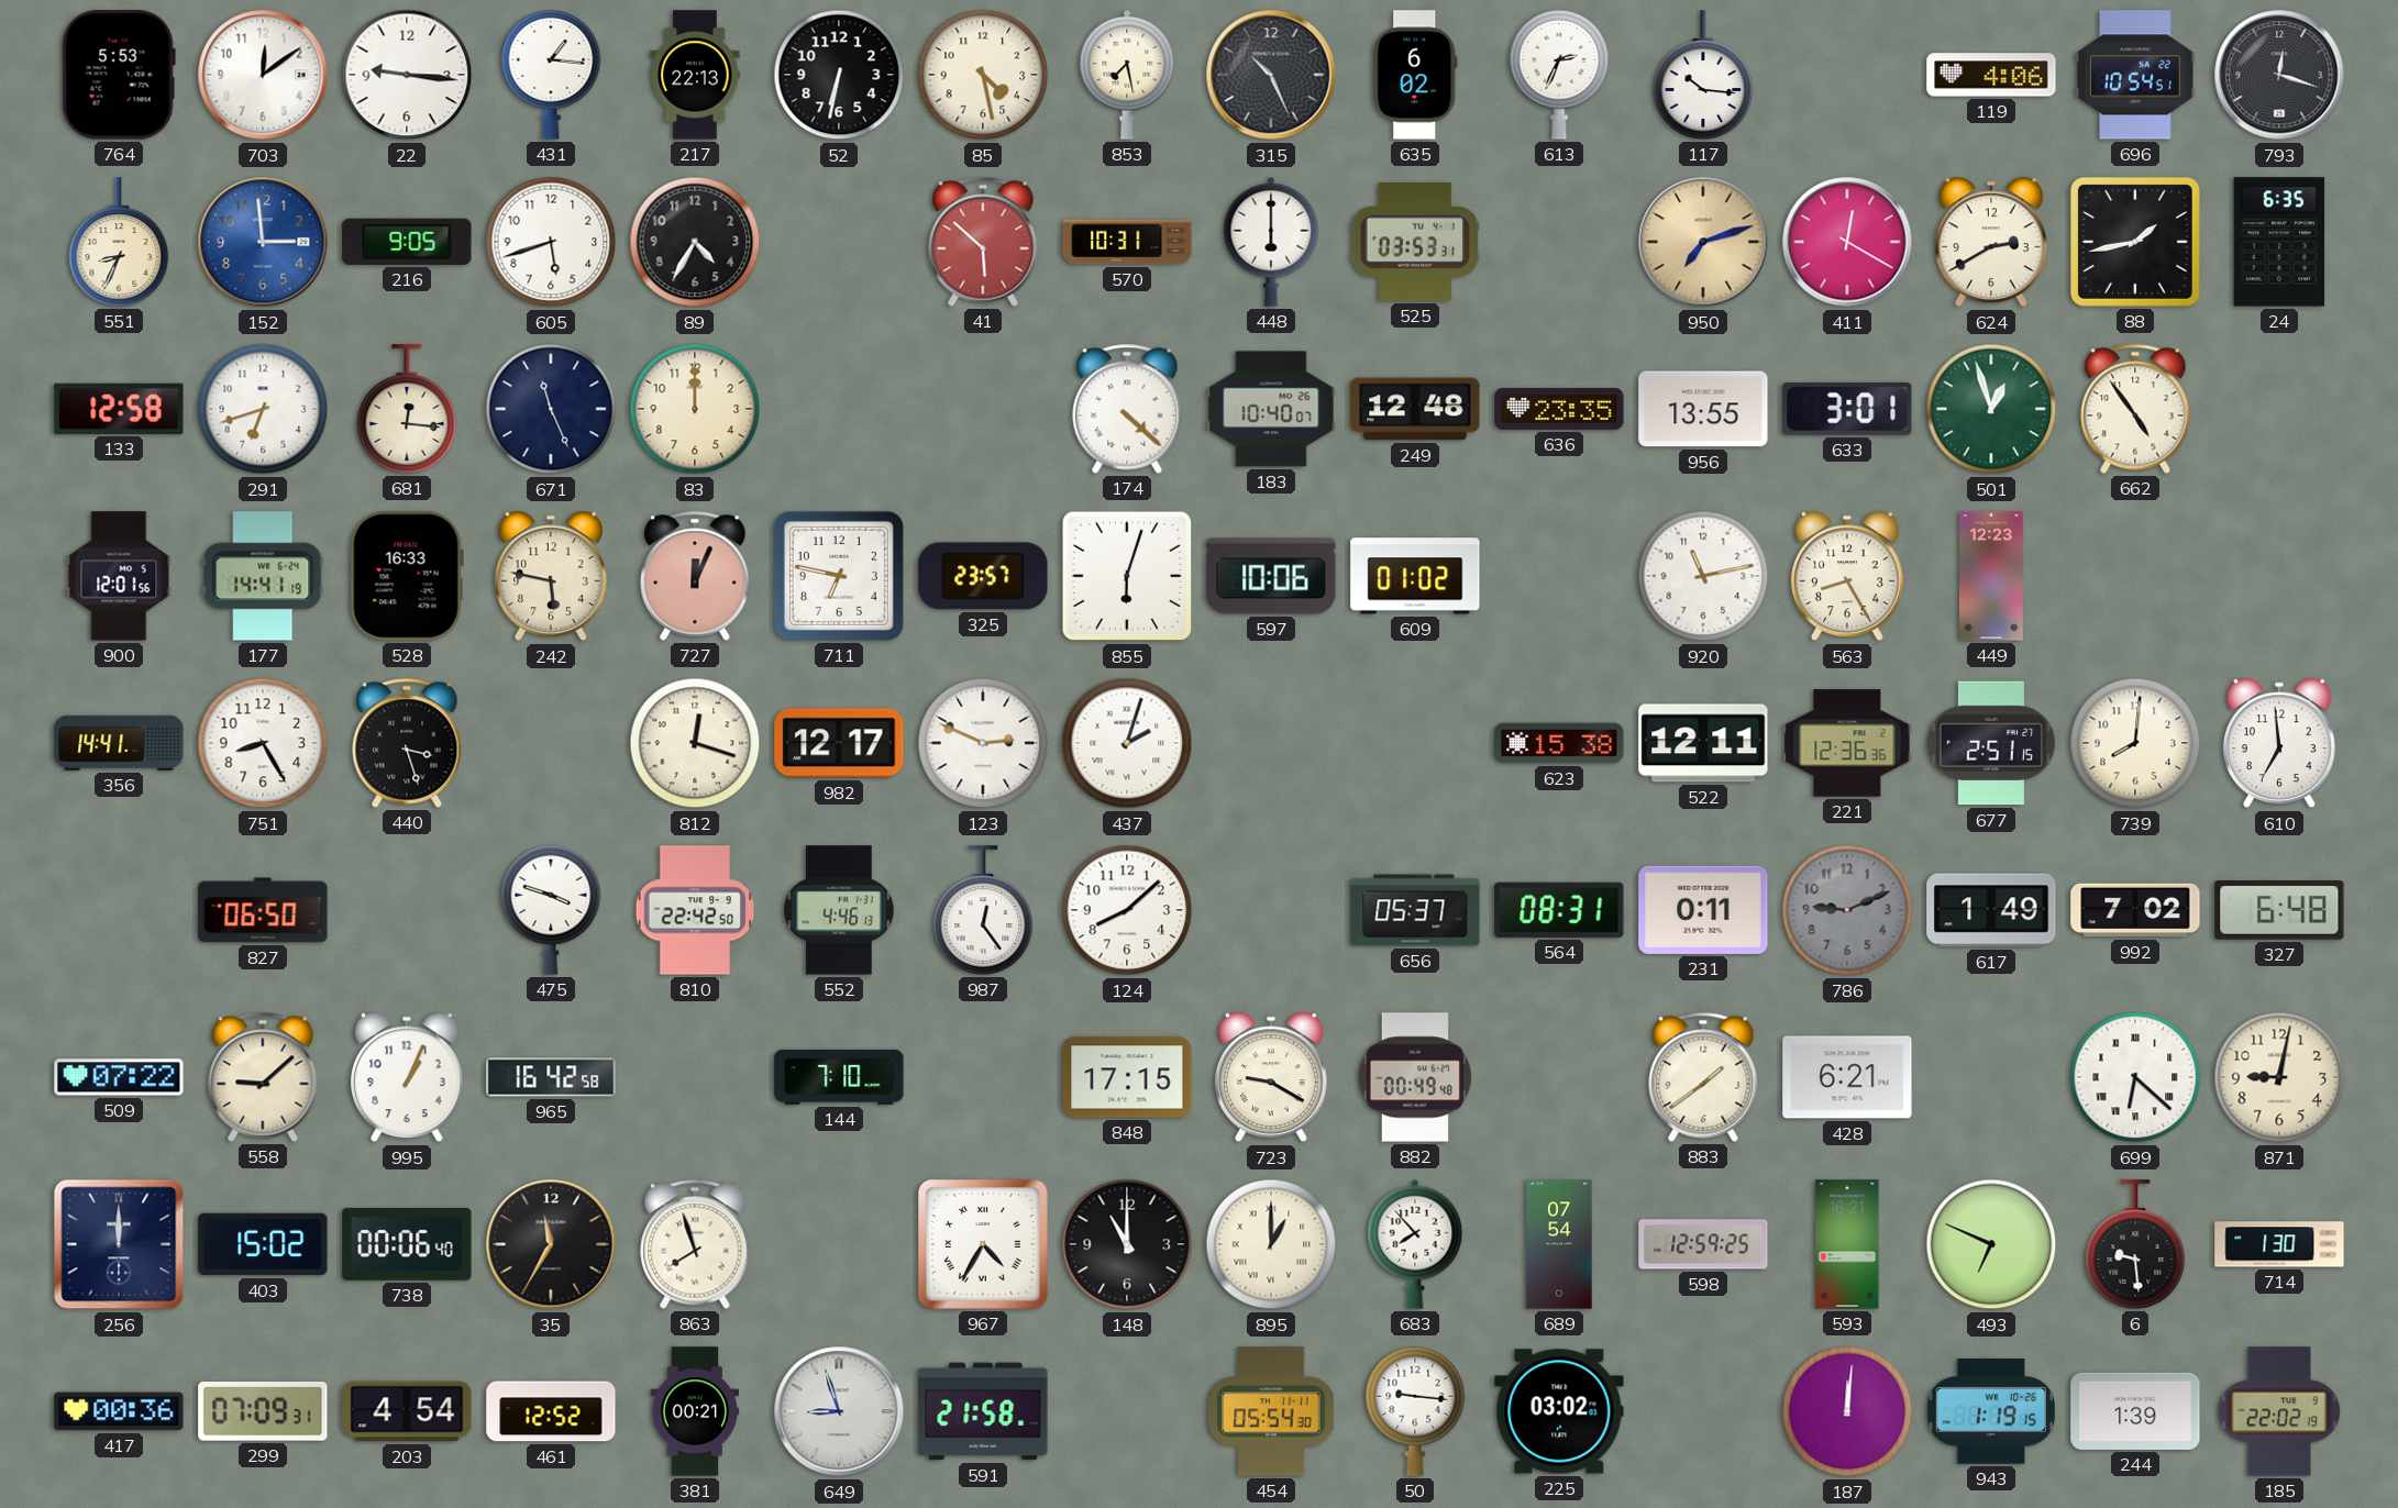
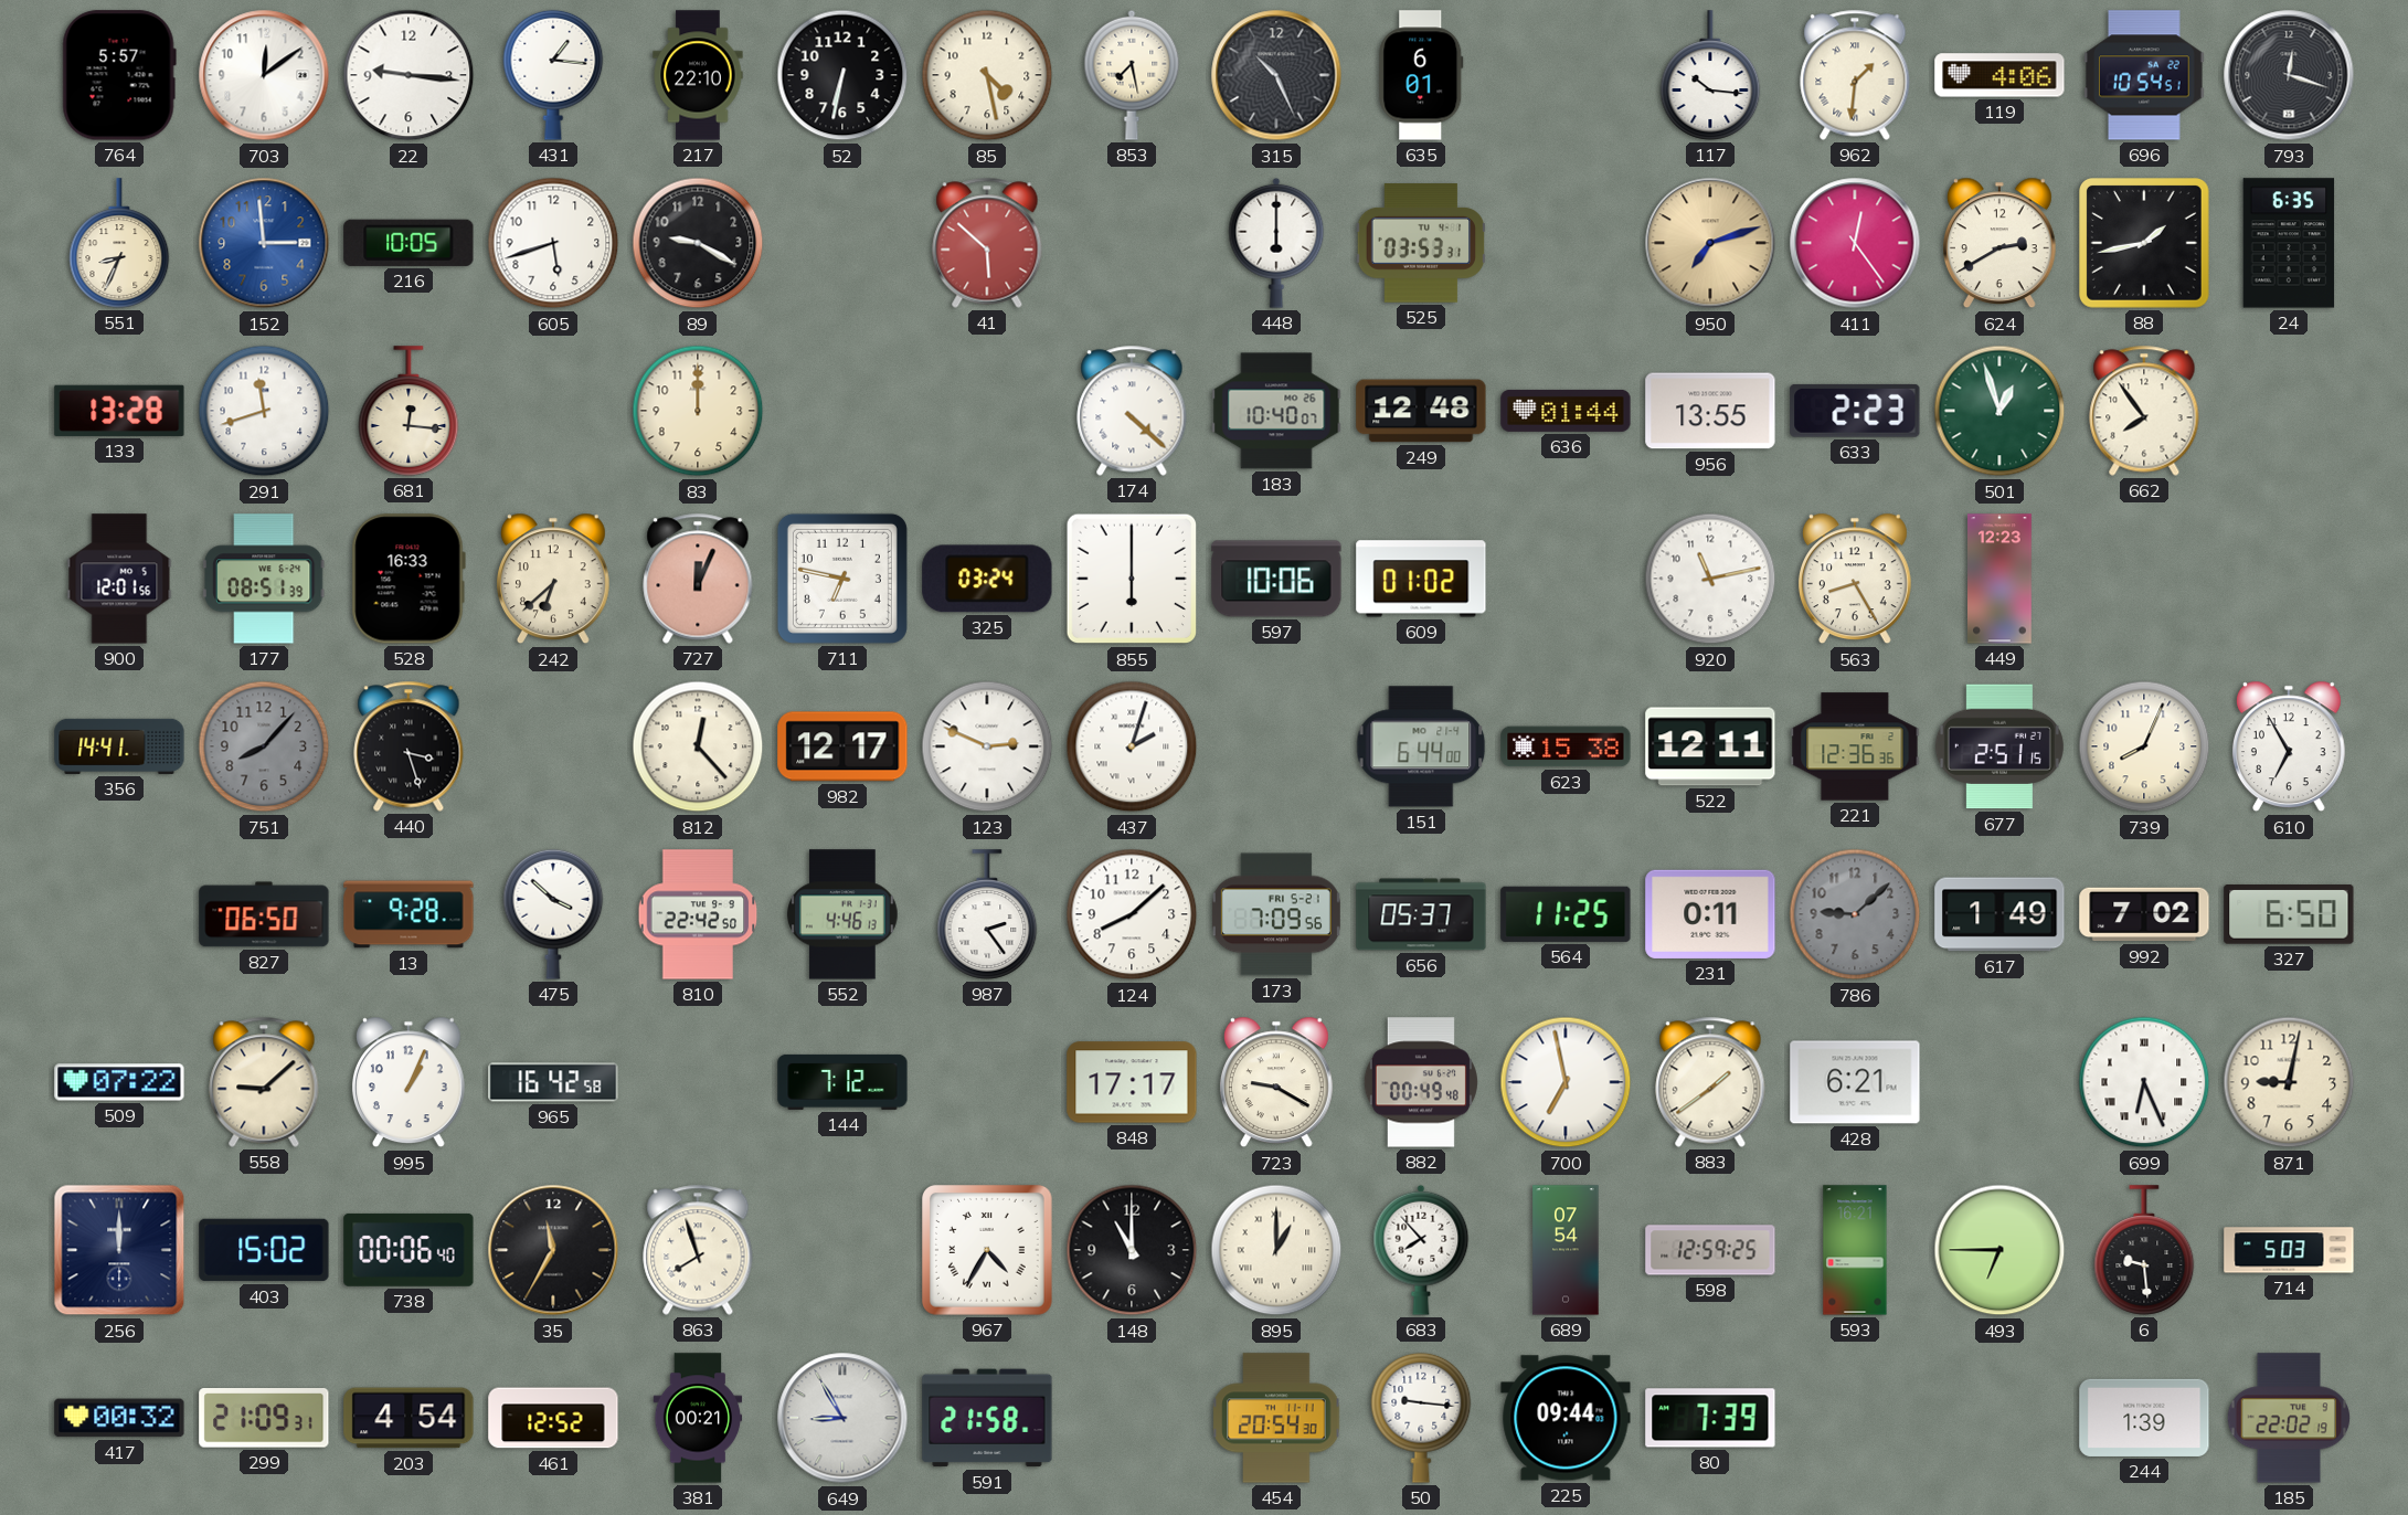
764: 5:53 -> 5:57 (119, 75)
217: 22:13 -> 22:10 (698, 75)
635: 6:02 -> 6:01 (1421, 75)
613: 2:34 -> none (1559, 75)
962: none -> 1:31 (1855, 75)
216: 9:05 -> 10:05 (409, 243)
89: 4:35 -> 9:20 (698, 243)
570: 10:31 -> none (1127, 242)
411: 12:20 -> 12:24 (1855, 243)
133: 12:58 -> 13:28 (119, 411)
291: 6:42 -> 11:42 (264, 411)
671: 11:26 -> none (551, 409)
636: 23:35 -> 01:44 (1566, 411)
633: 3:01 -> 2:23 (1855, 411)
662: 4:54 -> 7:54 (2144, 411)
177: 14:41 -> 08:51 (264, 579)
242: 5:47 -> 6:38 (553, 579)
325: 23:57 -> 03:24 (987, 579)
855: 6:03 -> 6:00 (1132, 579)
751: 8:25 -> 8:07 (264, 746)
751 dial: white -> grey (264, 746)
812: 12:18 -> 12:23 (698, 746)
151: none -> 6:44 (1421, 746)
739: 8:01 -> 8:04 (2144, 746)
610: 6:59 -> 6:55 (2289, 746)
13: none -> 9:28 (409, 914)
475: 3:48 -> 3:52 (553, 914)
987: 12:24 -> 2:24 (987, 914)
173: none -> 7:09 (1276, 914)
564: 08:31 -> 11:25 (1566, 914)
786: 9:11 -> 9:08 (1855, 914)
327: 6:48 -> 6:50 (2289, 915)
144: 7:10 -> 7:12 (842, 1082)
848: 17:15 -> 17:17 (1132, 1082)
700: none -> 6:58 (1566, 1082)
699: 6:22 -> 6:26 (2144, 1082)
493: 6:49 -> 6:45 (1999, 1250)
714: 1:30 -> 5:03 (2289, 1250)
417: 00:36 -> 00:32 (119, 1418)
299: 07:09 -> 21:09 (264, 1419)
649: 8:57 -> 8:55 (842, 1418)
454: 05:54 -> 20:54 (1276, 1418)
225: 03:02 -> 09:44 (1566, 1418)
80: none -> 7:39 (1710, 1418)
187: 12:01 -> none (1847, 1411)
943: 1:19 -> none (1991, 1411)
